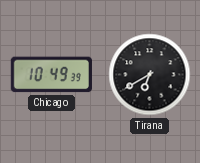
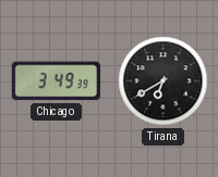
Chicago: 10:49 -> 3:49 (56, 81)
